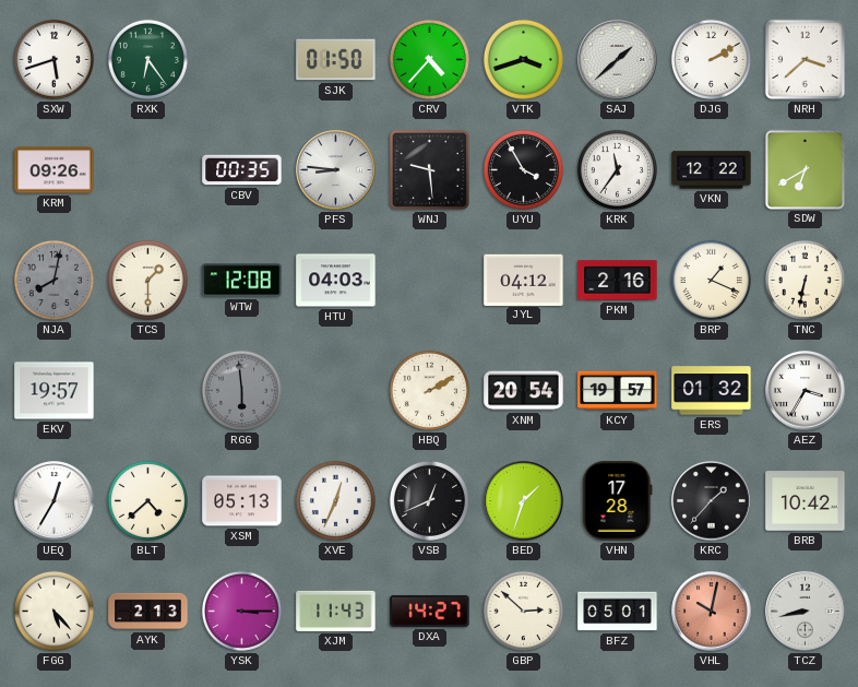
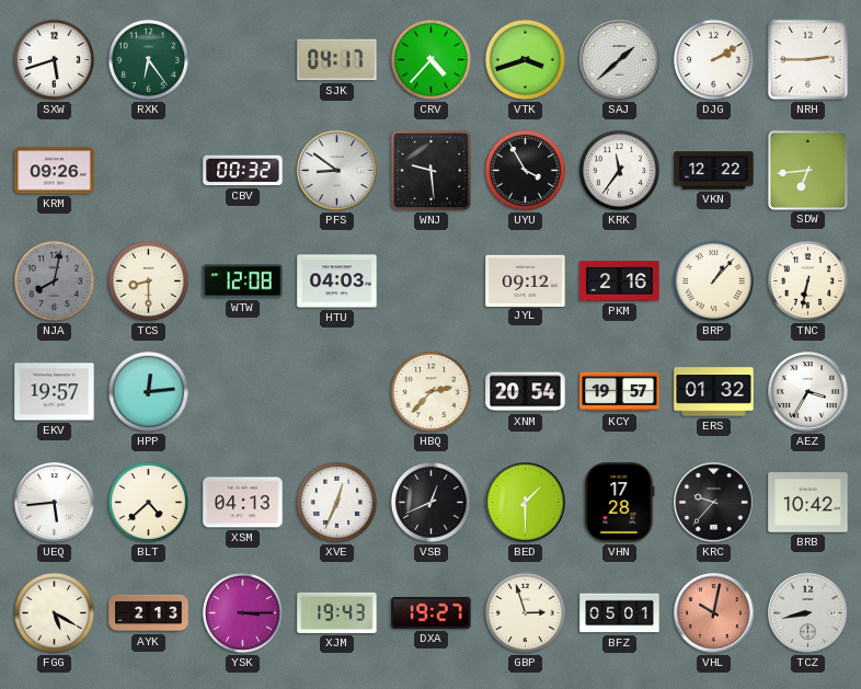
SJK: 01:50 -> 04:17 (337, 60)
NRH: 3:38 -> 2:45 (807, 59)
CBV: 00:35 -> 00:32 (243, 171)
PFS: 8:46 -> 8:51 (337, 171)
SDW: 6:40 -> 6:44 (807, 170)
TCS: 1:30 -> 8:30 (148, 280)
JYL: 04:12 -> 09:12 (526, 280)
BRP: 1:19 -> 1:07 (713, 280)
HPP: none -> 12:14 (148, 391)
RGG: 5:59 -> none (241, 390)
HBQ: 2:10 -> 2:37 (431, 391)
UEQ: 12:35 -> 5:44 (55, 503)
XSM: 05:13 -> 04:13 (243, 503)
BED: 1:33 -> 1:30 (526, 503)
KRC: 1:37 -> 9:37 (714, 503)
FGG: 5:23 -> 5:20 (54, 612)
XJM: 11:43 -> 19:43 (337, 612)
DXA: 14:27 -> 19:27 (432, 612)
GBP: 2:52 -> 2:57 (525, 612)
